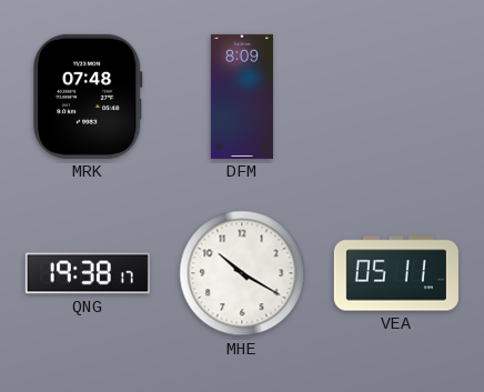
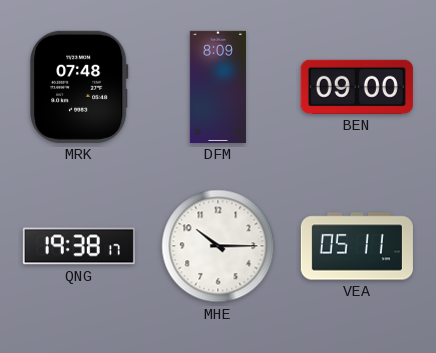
BEN: none -> 09:00 (357, 87)
MHE: 10:20 -> 10:15 (218, 246)
